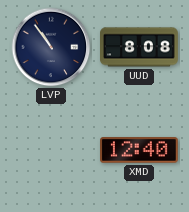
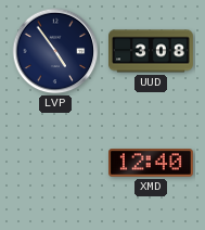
LVP: 10:54 -> 4:54 (55, 51)
UUD: 8:08 -> 3:08 (152, 51)
